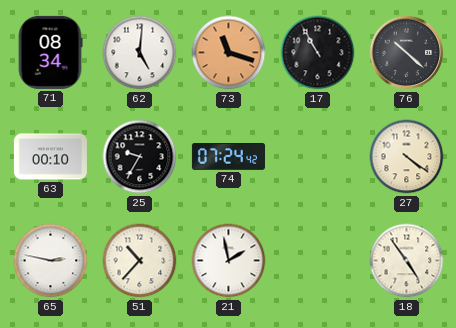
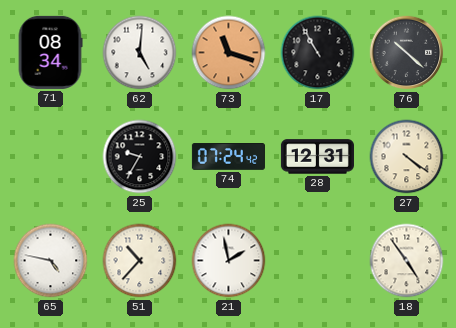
63: 00:10 -> none (50, 157)
28: none -> 12:31 (317, 157)
65: 2:47 -> 4:47 (51, 261)
